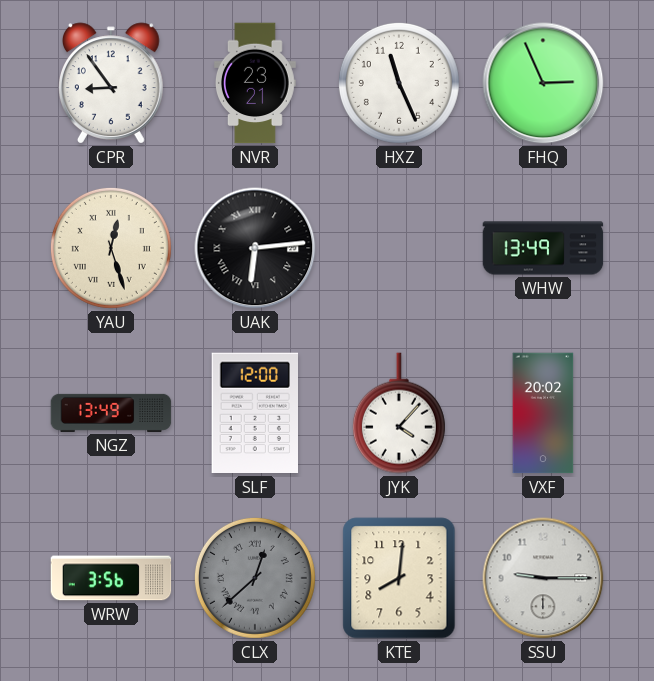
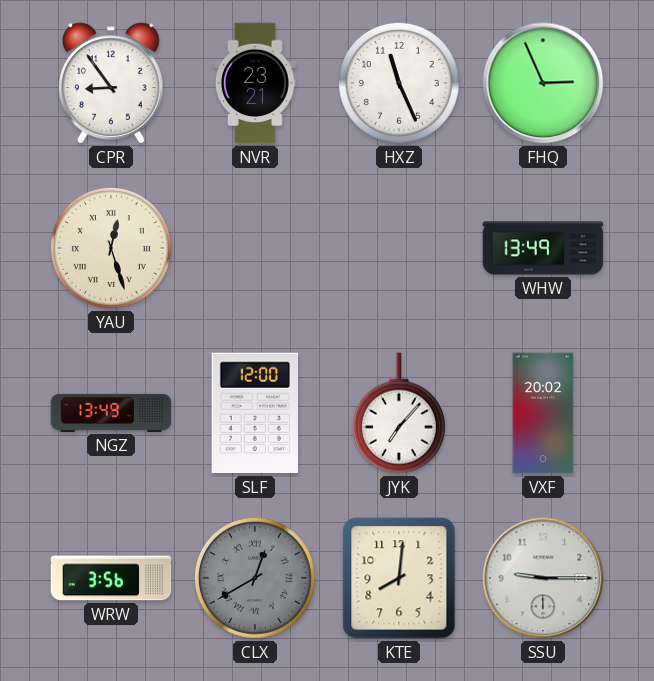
UAK: 6:14 -> none (255, 248)
JYK: 4:07 -> 7:07 (399, 413)
CLX: 12:38 -> 12:40 (255, 578)
